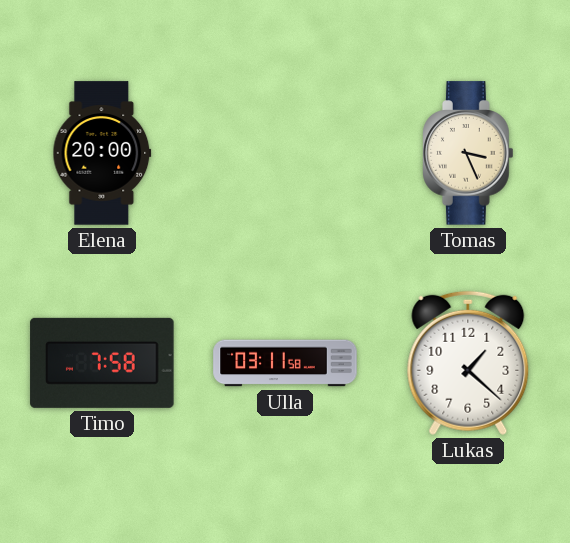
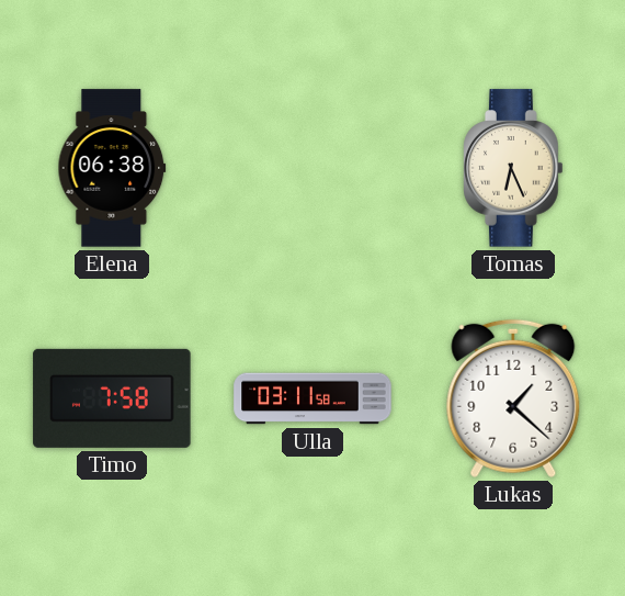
Elena: 20:00 -> 06:38 (112, 168)
Tomas: 3:26 -> 6:26 (513, 168)
